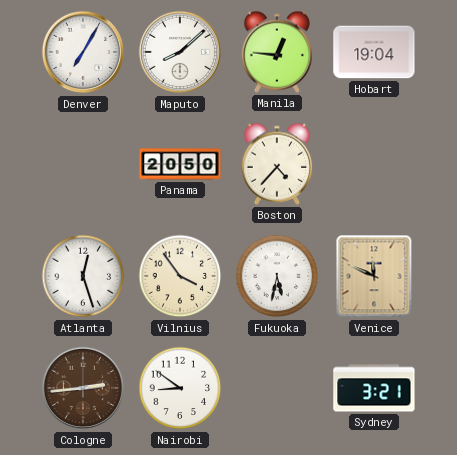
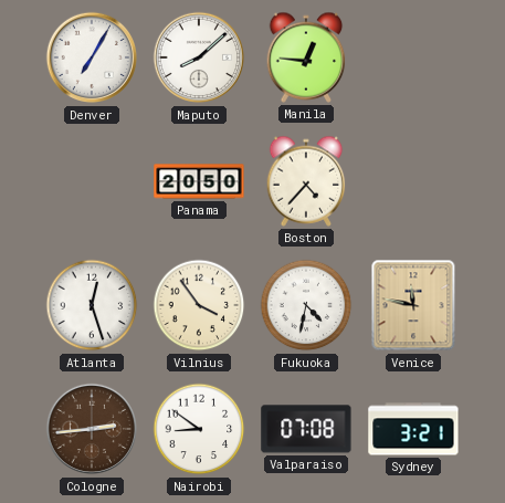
Hobart: 19:04 -> none (374, 52)
Fukuoka: 5:32 -> 4:32 (306, 305)
Venice: 11:49 -> 11:47 (413, 305)
Valparaiso: none -> 07:08 (306, 429)
